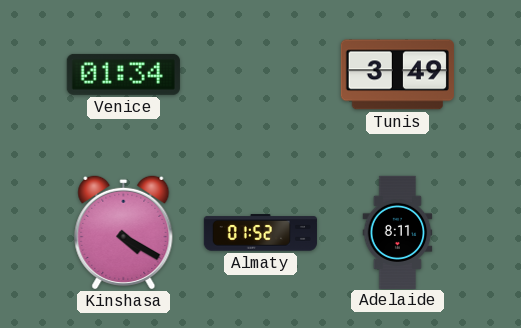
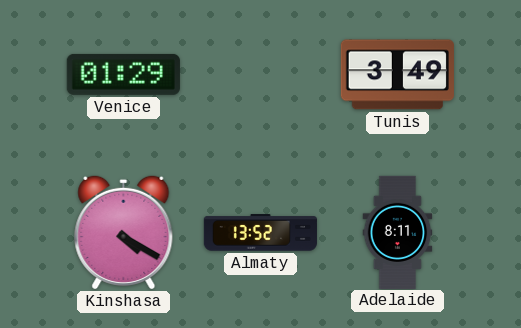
Venice: 01:34 -> 01:29 (123, 74)
Almaty: 01:52 -> 13:52 (260, 233)
